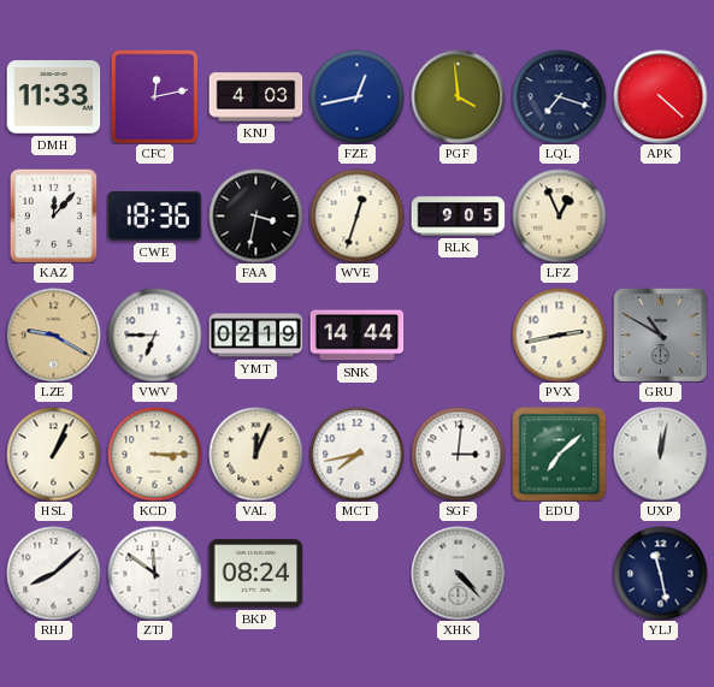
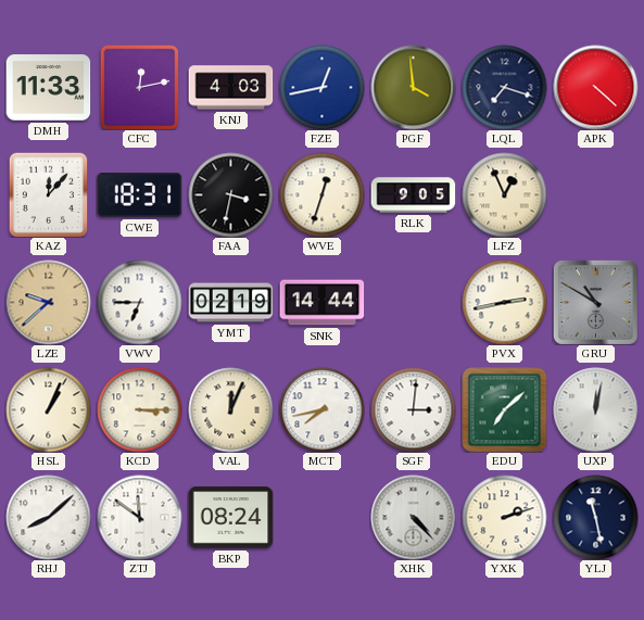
CWE: 18:36 -> 18:31 (139, 195)
LZE: 9:20 -> 9:38 (48, 302)
YXK: none -> 2:12 (504, 517)
